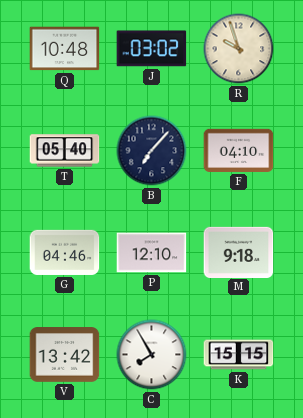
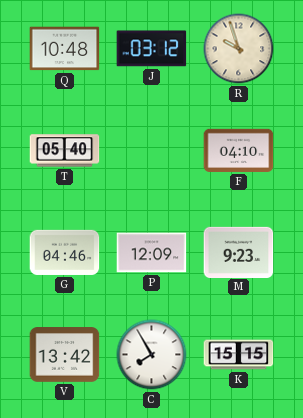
J: 03:02 -> 03:12 (152, 49)
B: 7:07 -> none (152, 151)
P: 12:10 -> 12:09 (152, 253)
M: 9:18 -> 9:23 (239, 252)
